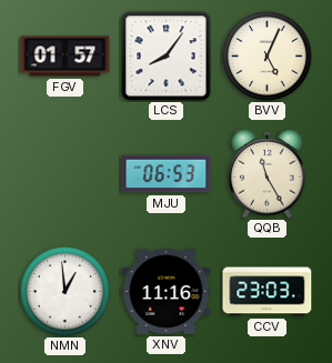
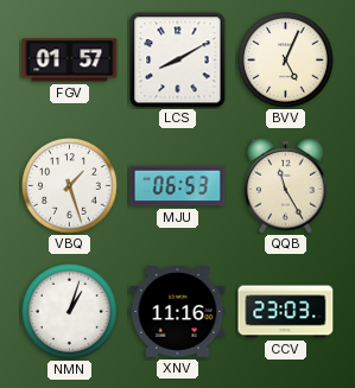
LCS: 8:06 -> 8:10 (178, 61)
VBQ: none -> 1:27 (70, 186)
NMN: 12:59 -> 1:03 (70, 312)
